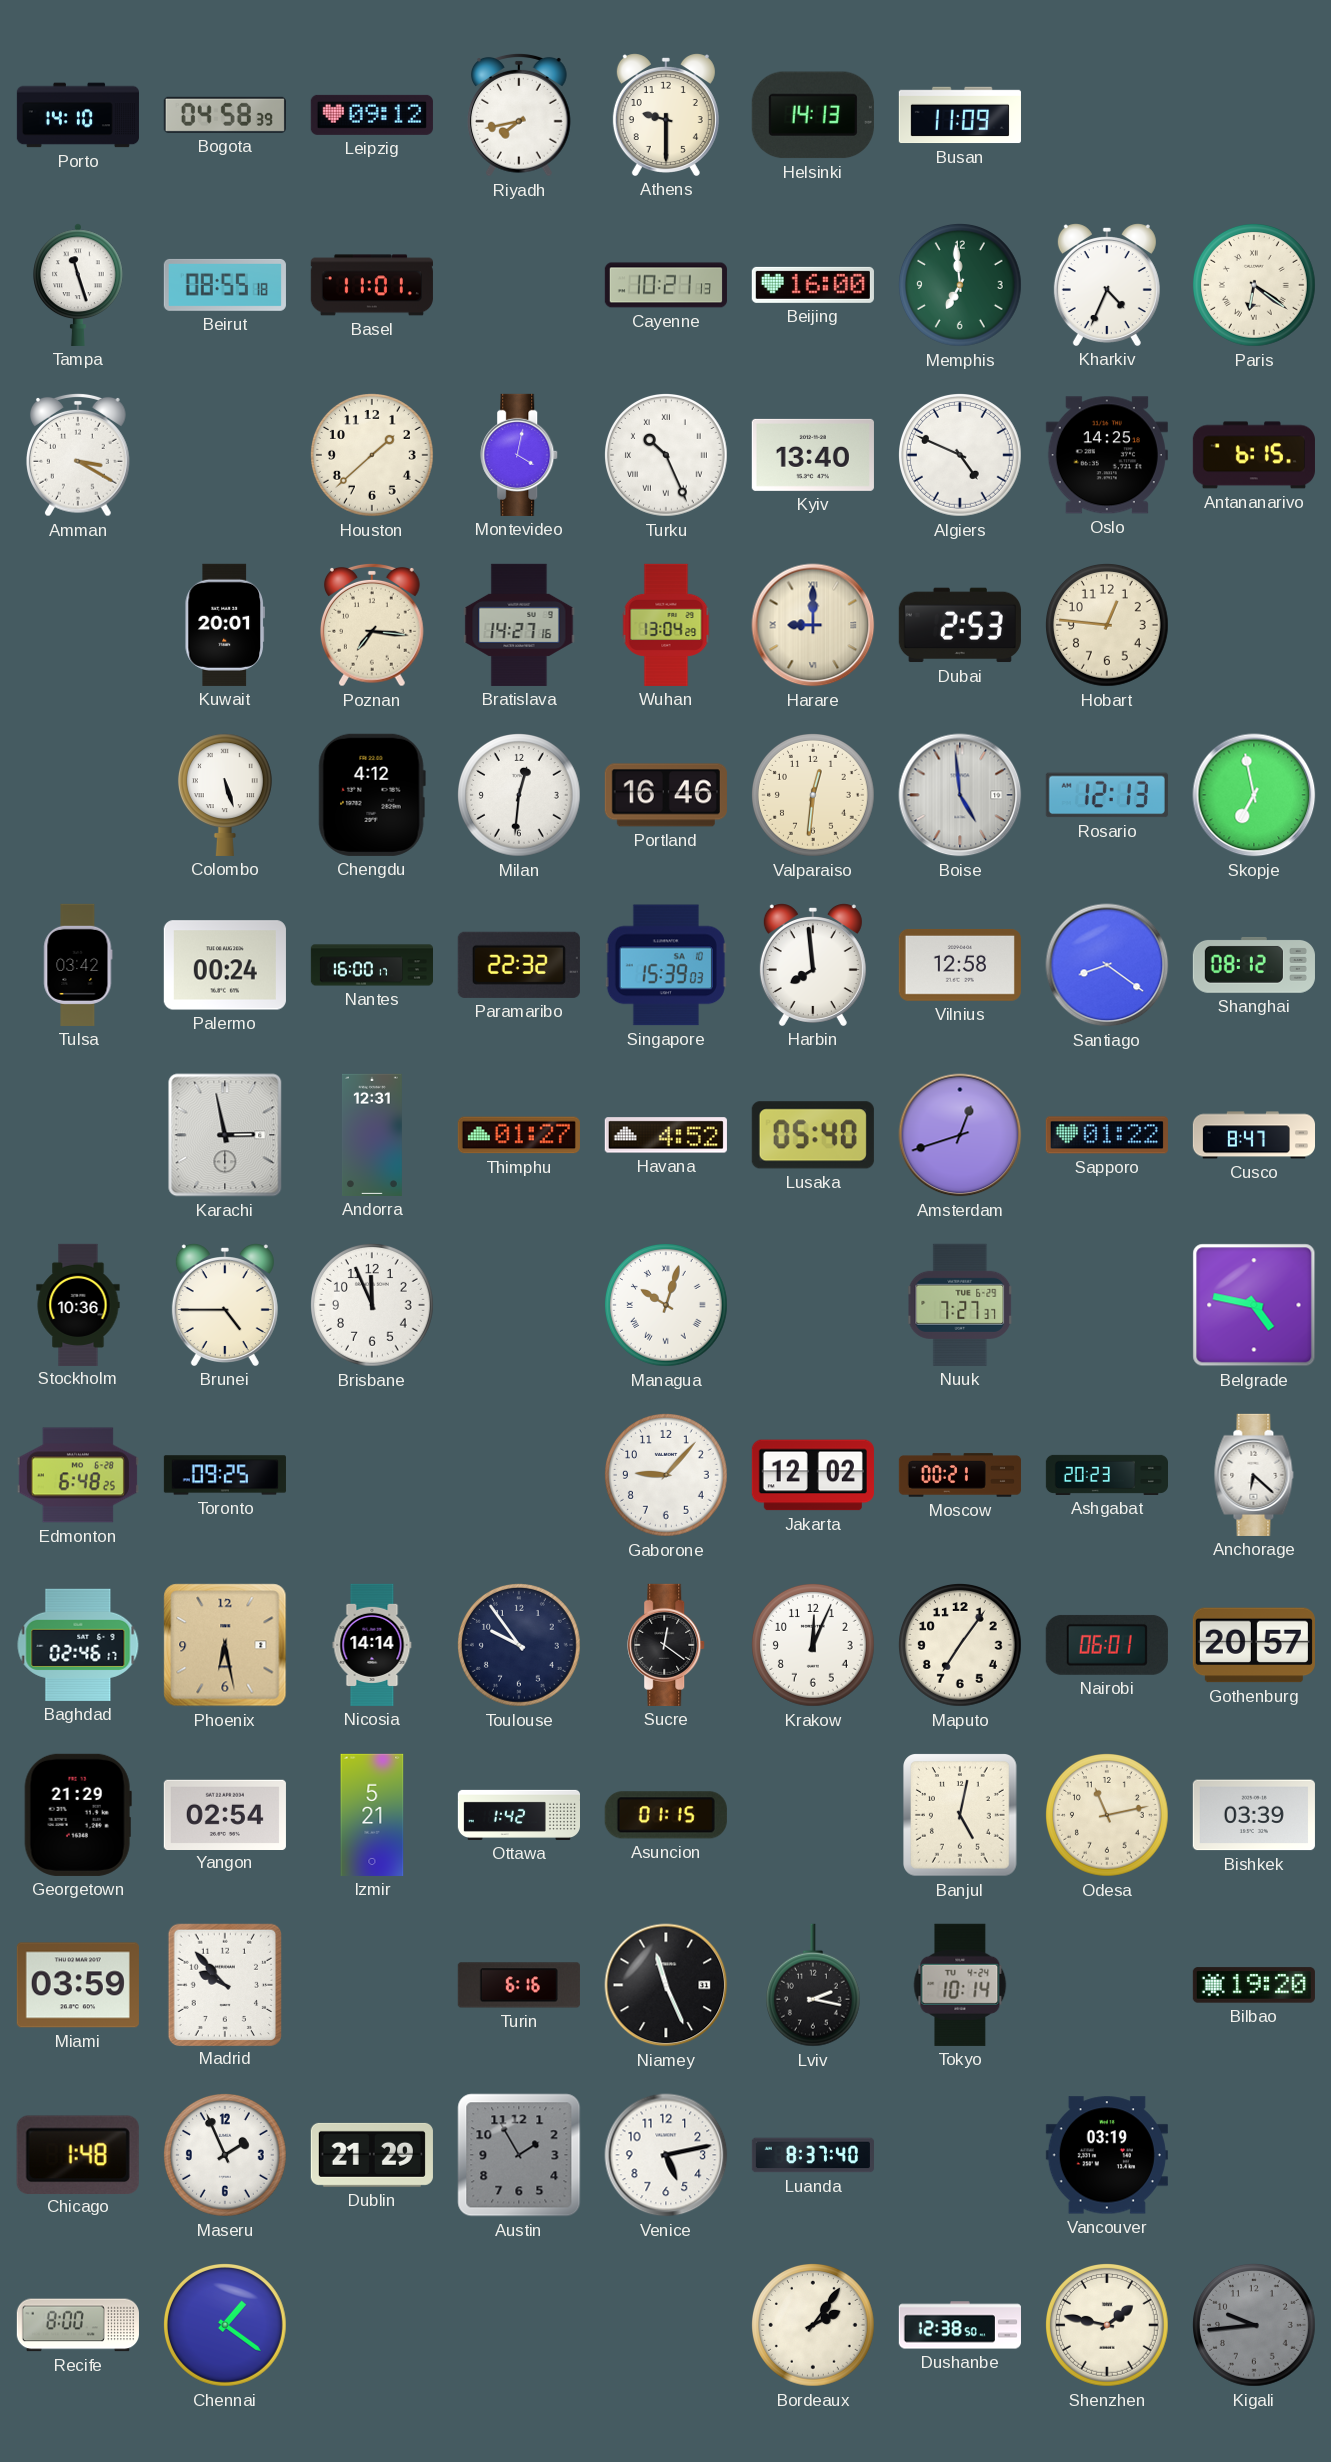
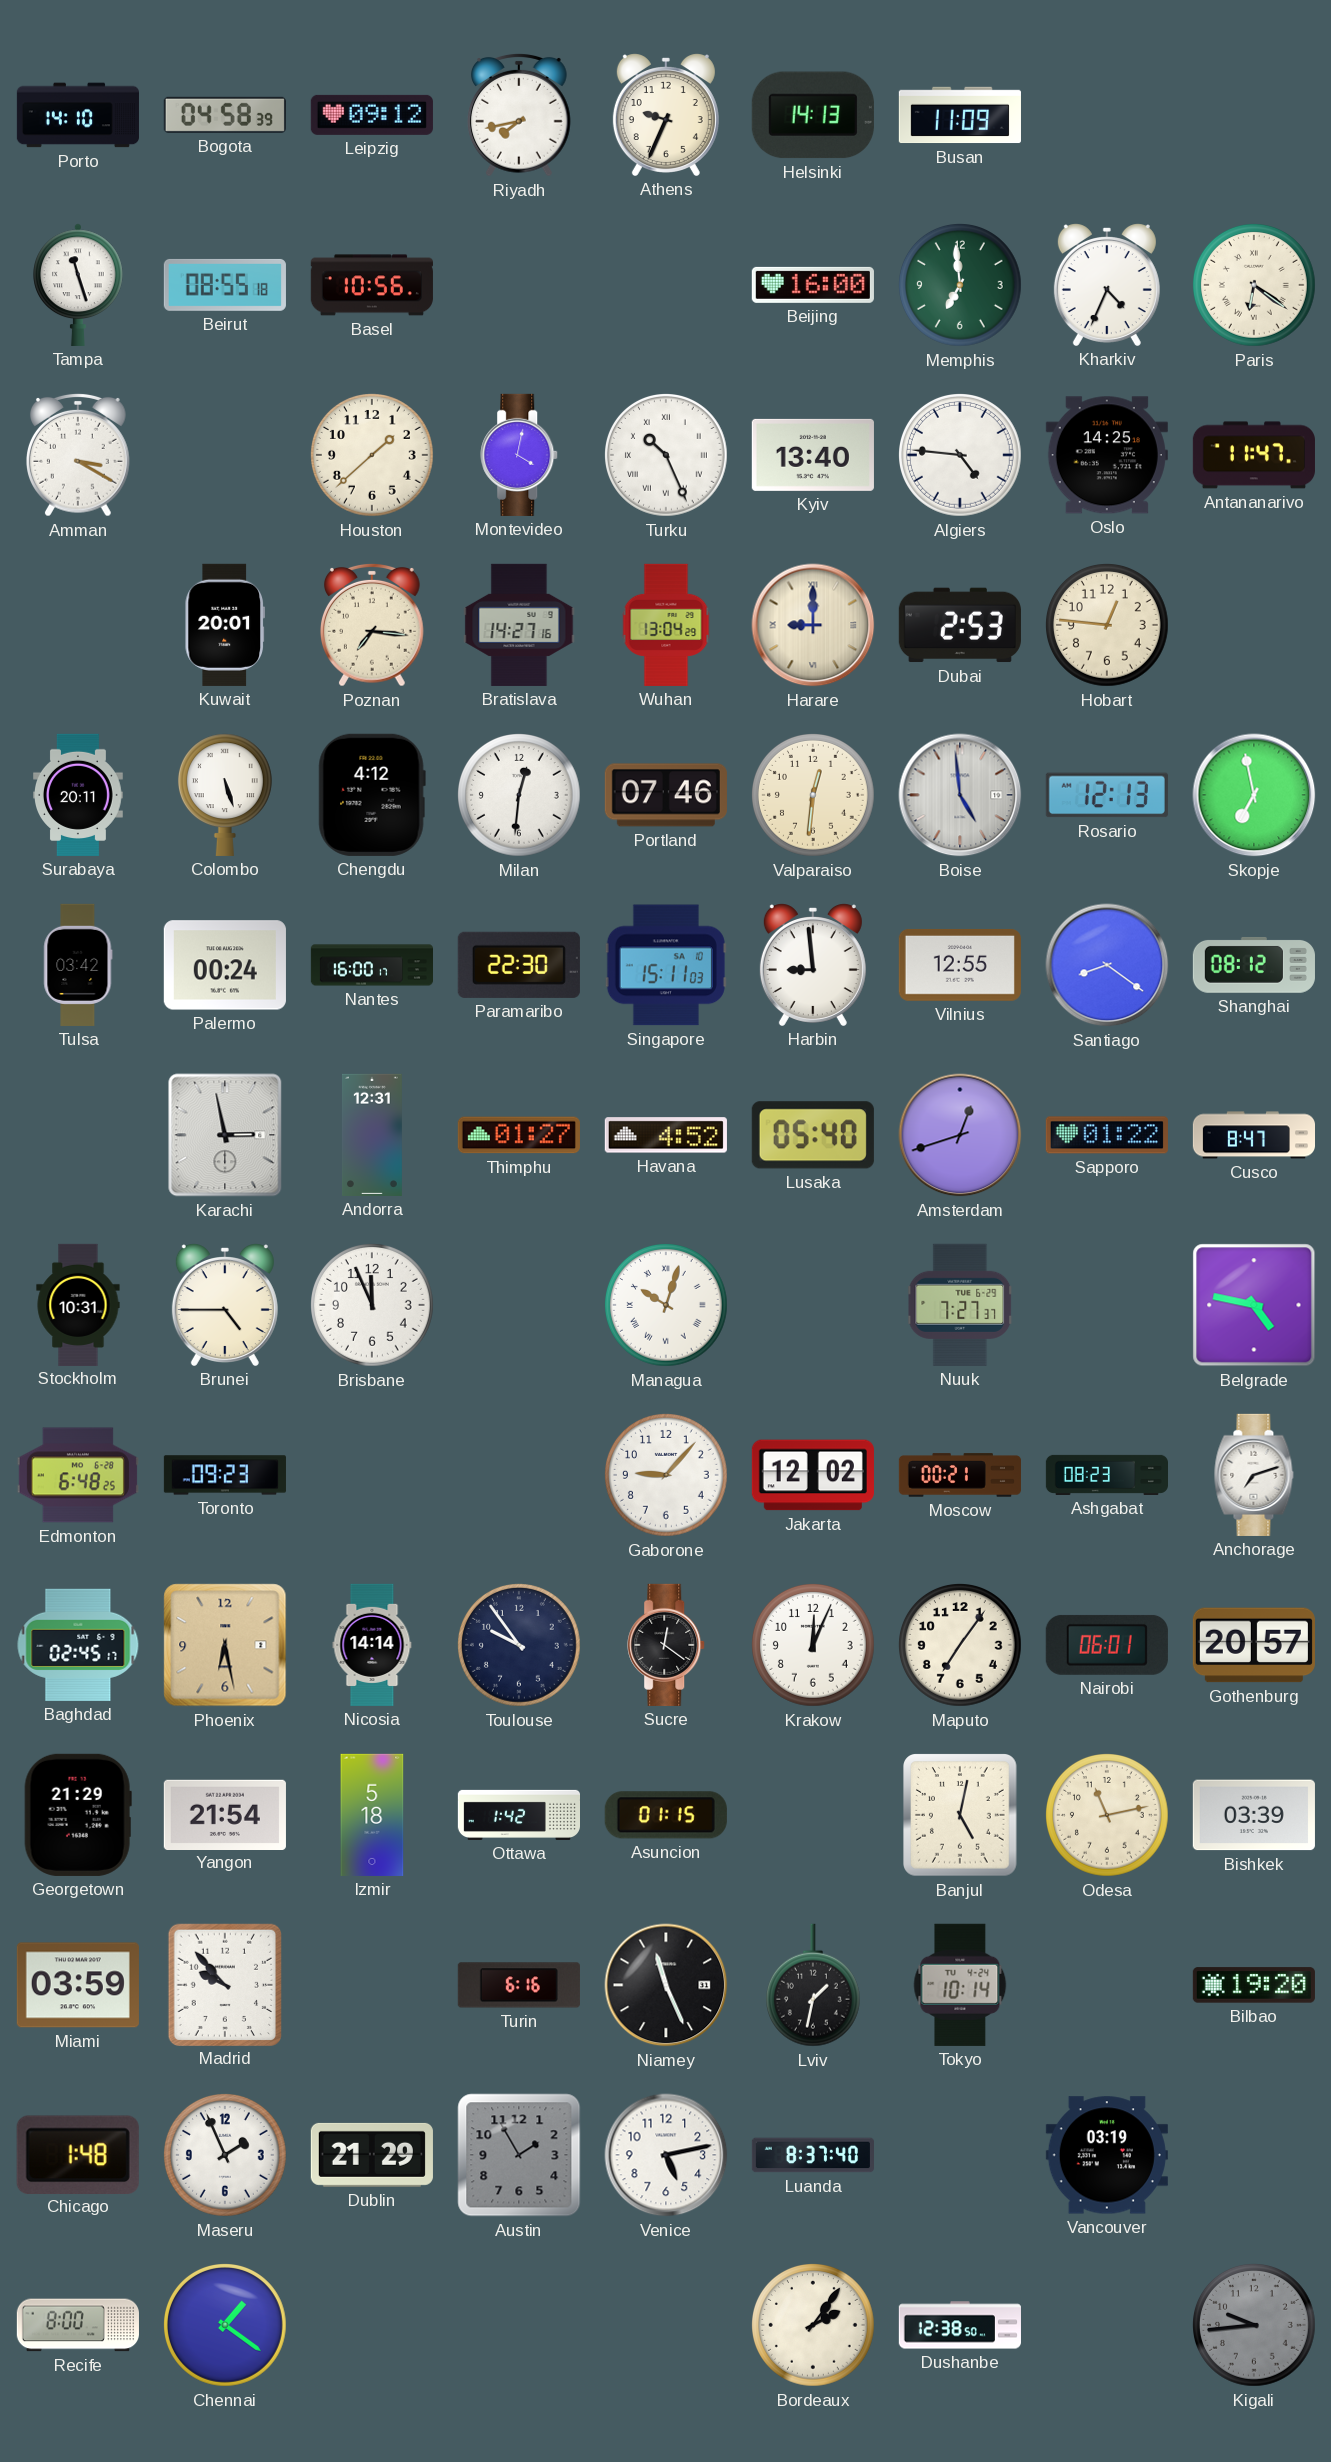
Athens: 9:30 -> 9:34 (666, 115)
Basel: 11:01 -> 10:56 (372, 285)
Cayenne: 10:21 -> none (666, 285)
Algiers: 4:49 -> 4:46 (961, 456)
Antananarivo: 6:15 -> 11:47 (1254, 455)
Surabaya: none -> 20:11 (79, 795)
Portland: 16:46 -> 07:46 (666, 795)
Paramaribo: 22:32 -> 22:30 (519, 965)
Singapore: 15:39 -> 15:11 (666, 965)
Harbin: 7:59 -> 8:59 (813, 965)
Vilnius: 12:58 -> 12:55 (960, 965)
Stockholm: 10:36 -> 10:31 (78, 1304)
Toronto: 09:25 -> 09:23 (225, 1475)
Ashgabat: 20:23 -> 08:23 (1106, 1475)
Anchorage: 6:22 -> 7:12 (1254, 1475)
Baghdad: 02:46 -> 02:45 (78, 1645)
Yangon: 02:54 -> 21:54 (225, 1814)
Izmir: 5:21 -> 5:18 (372, 1815)
Lviv: 2:17 -> 1:32 (813, 1985)
Shenzhen: 1:47 -> none (1108, 2326)
